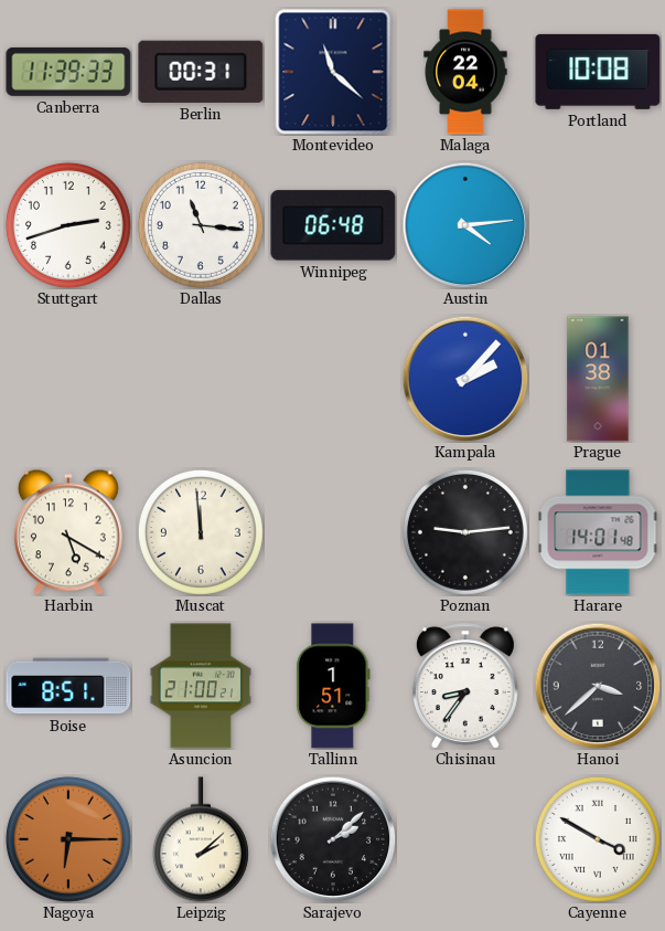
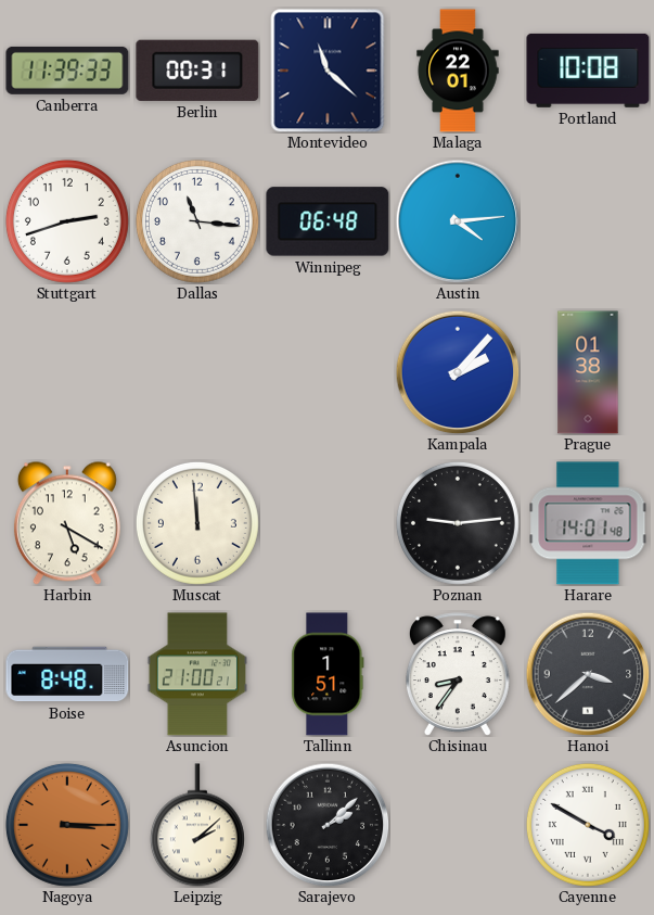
Malaga: 22:04 -> 22:01 (458, 71)
Boise: 8:51 -> 8:48 (67, 674)
Nagoya: 6:15 -> 3:15 (67, 825)
